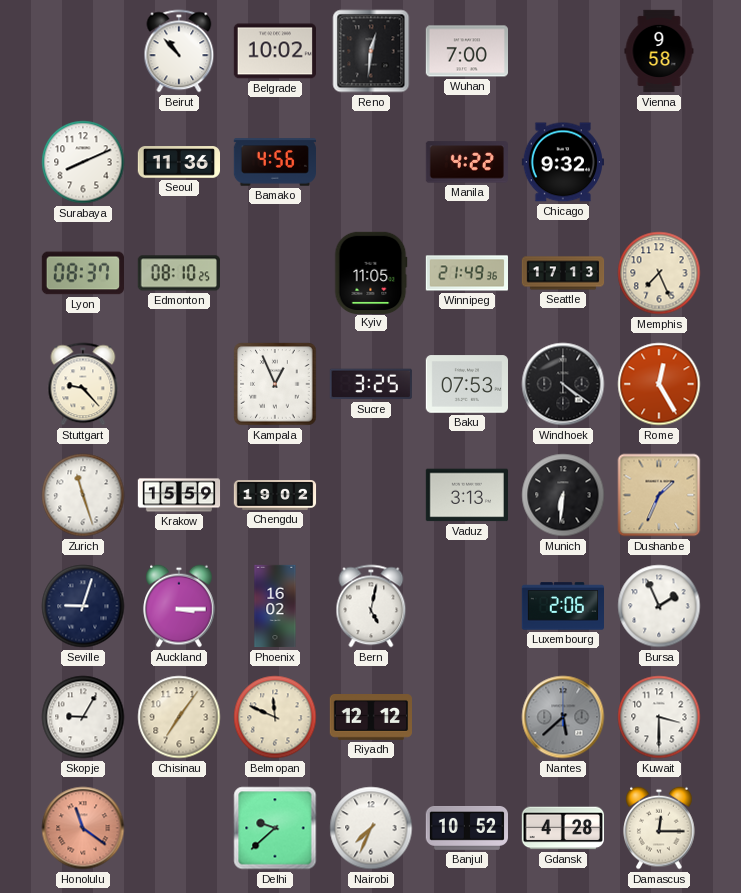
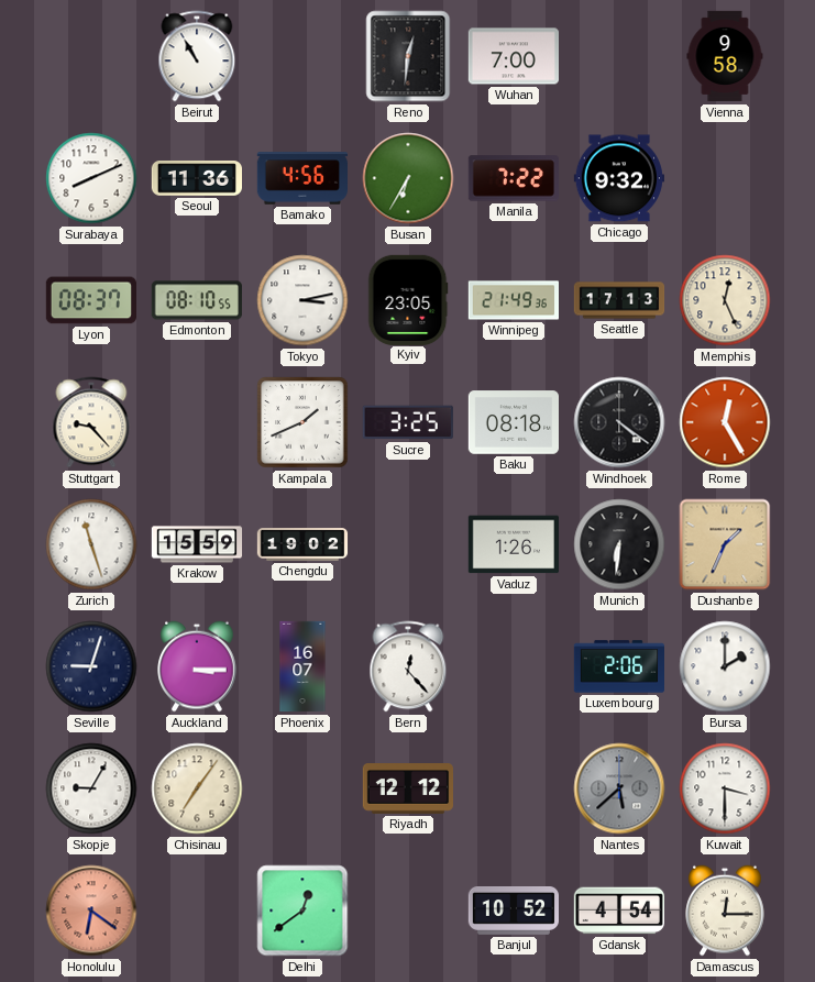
Beirut: 10:53 -> 10:55 (197, 56)
Belgrade: 10:02 -> none (274, 51)
Busan: none -> 6:35 (408, 178)
Manila: 4:22 -> 7:22 (513, 178)
Edmonton: 08:10:25 -> 08:10:55 (197, 300)
Tokyo: none -> 3:13 (302, 300)
Kyiv: 11:05 -> 23:05 (408, 299)
Memphis: 7:26 -> 12:26 (725, 300)
Kampala: 12:56 -> 1:41 (302, 422)
Baku: 07:53 -> 08:18 (513, 422)
Vaduz: 3:13 -> 1:26 (513, 544)
Phoenix: 16:02 -> 16:07 (302, 666)
Bern: 5:02 -> 12:23 (408, 666)
Bursa: 1:56 -> 2:00 (725, 666)
Belmopan: 11:49 -> none (275, 717)
Honolulu: 11:21 -> 6:21 (91, 911)
Delhi: 9:38 -> 12:39 (302, 911)
Nairobi: 7:34 -> none (371, 828)
Gdansk: 4:28 -> 4:54 (618, 911)
